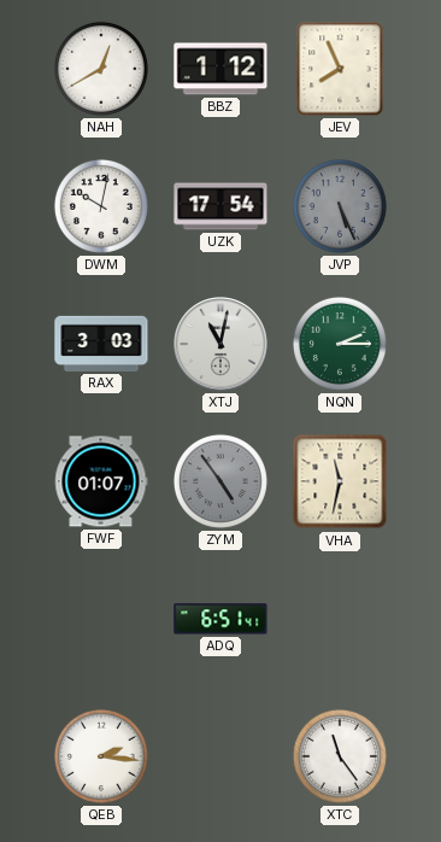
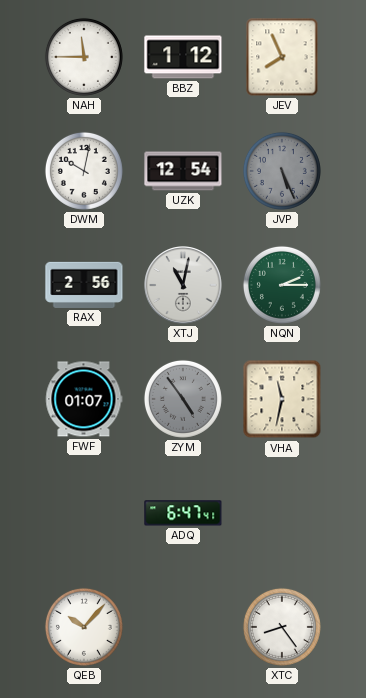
NAH: 12:40 -> 11:45 (84, 57)
UZK: 17:54 -> 12:54 (183, 171)
RAX: 3:03 -> 2:56 (84, 285)
ADQ: 6:51 -> 6:47 (183, 513)
QEB: 2:16 -> 10:07 (84, 627)
XTC: 11:24 -> 8:24 (282, 627)
